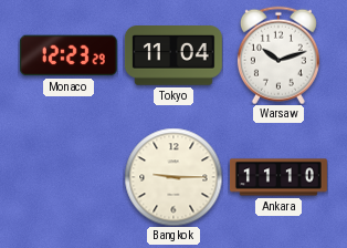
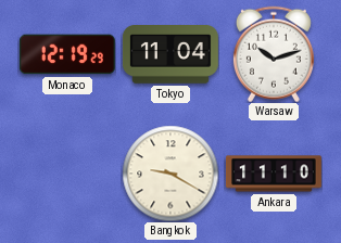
Monaco: 12:23 -> 12:19 (67, 54)
Bangkok: 9:15 -> 9:20 (171, 174)
